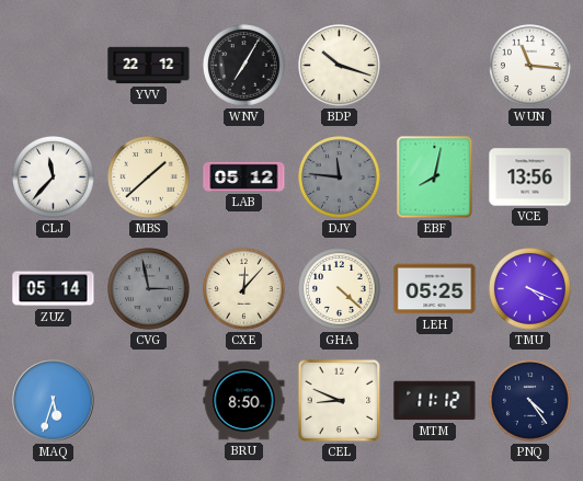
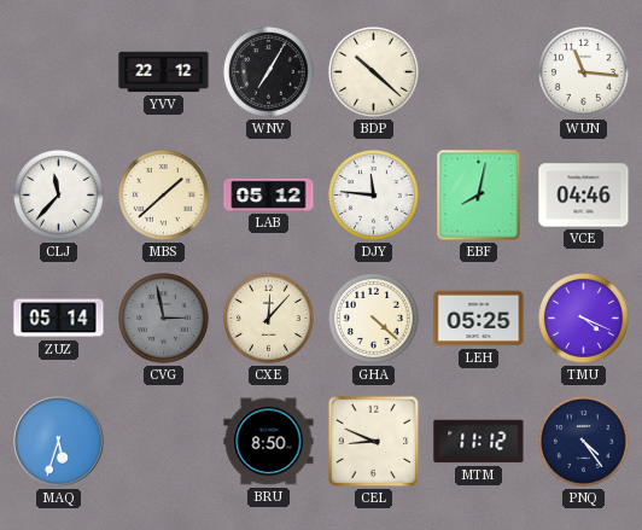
BDP: 10:18 -> 10:22 (374, 72)
DJY dial: grey -> white (374, 196)
VCE: 13:56 -> 04:46 (584, 196)
